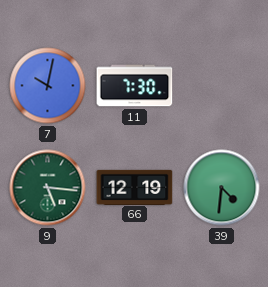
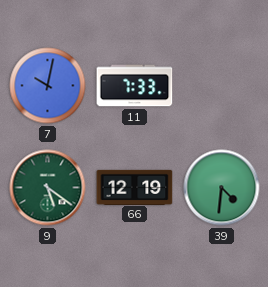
11: 7:30 -> 7:33 (135, 86)
9: 5:16 -> 5:21 (48, 188)
